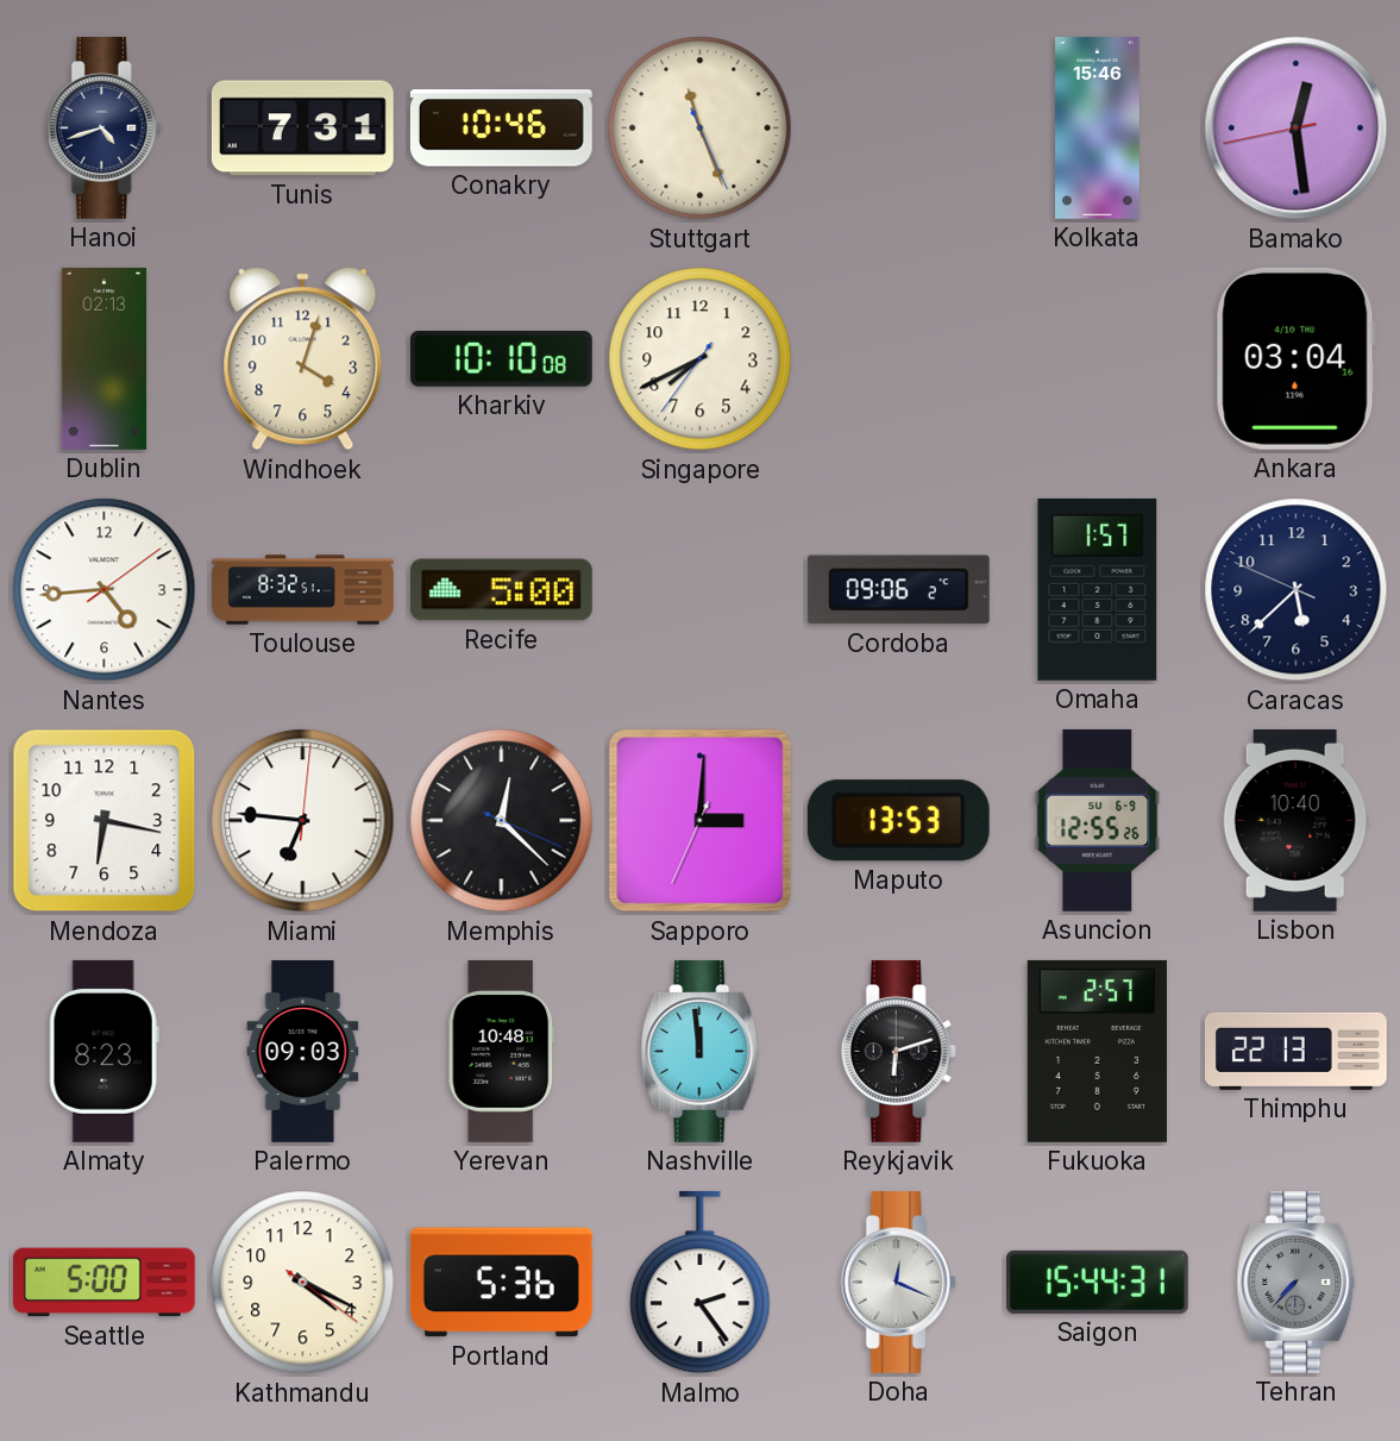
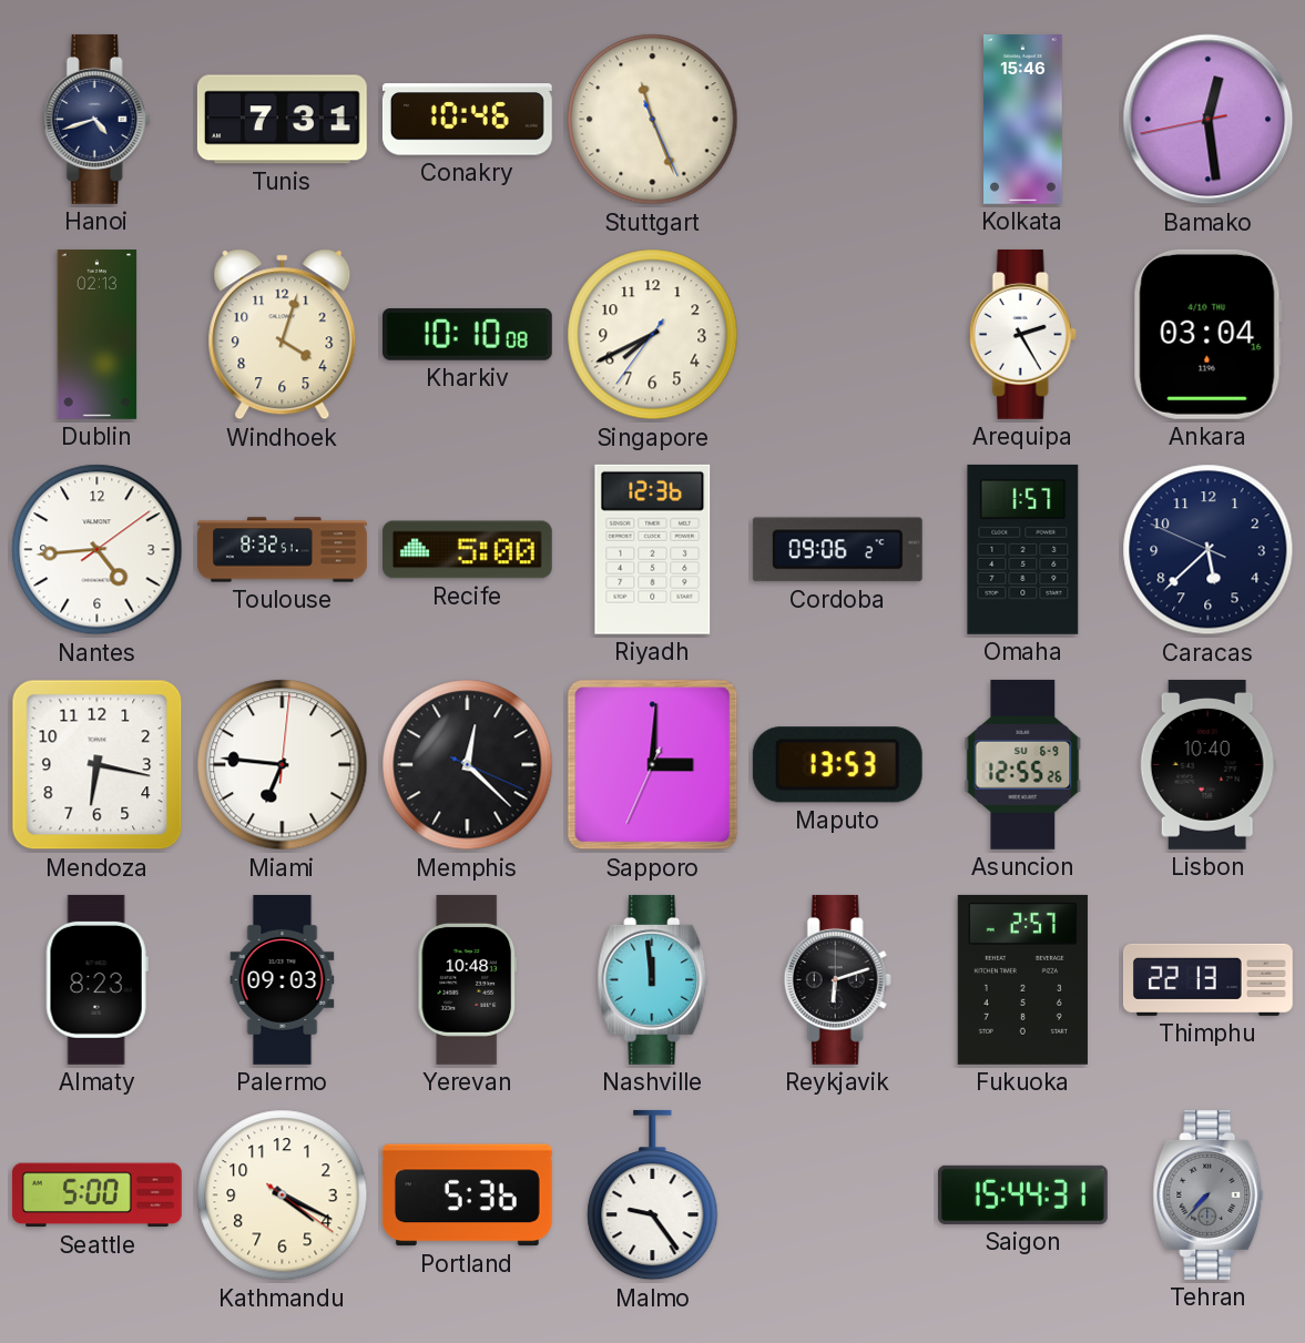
Arequipa: none -> 2:25 (1022, 334)
Riyadh: none -> 12:36 (653, 549)
Malmo: 2:24 -> 9:24 (653, 1196)
Doha: 12:19 -> none (898, 1282)
